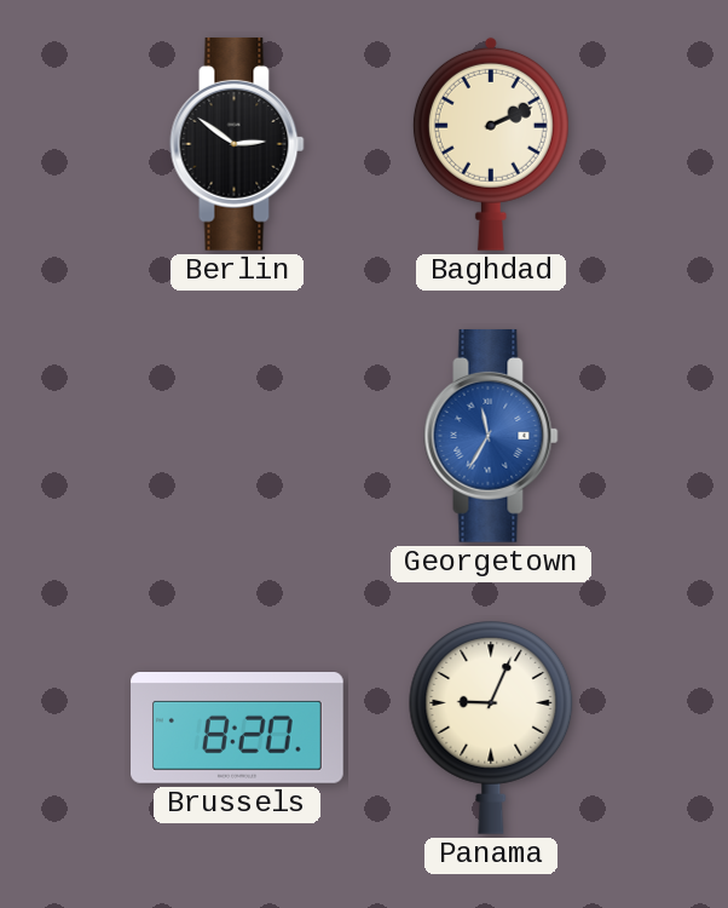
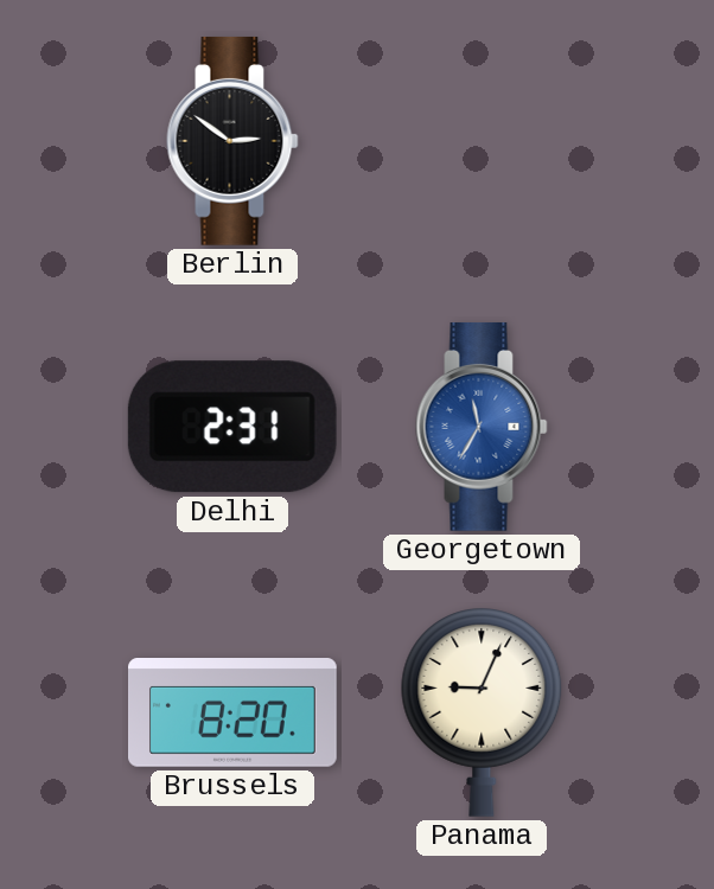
Baghdad: 2:11 -> none (491, 144)
Delhi: none -> 2:31 (232, 427)
